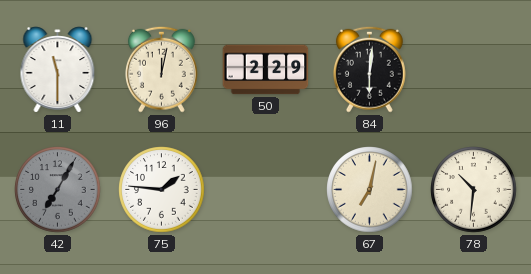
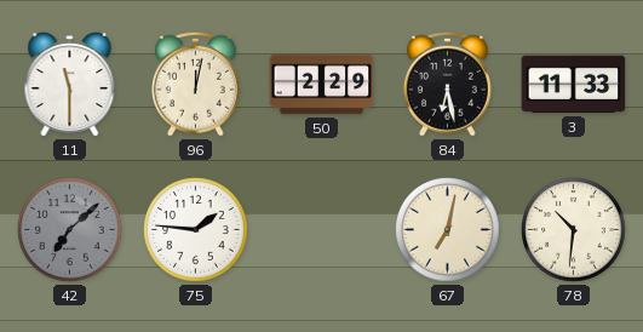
84: 6:01 -> 6:28 (447, 84)
3: none -> 11:33 (574, 85)
42: 7:05 -> 7:08 (70, 230)
